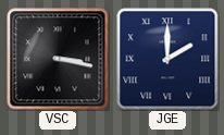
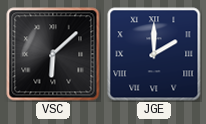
VSC: 3:17 -> 6:08 (53, 54)
